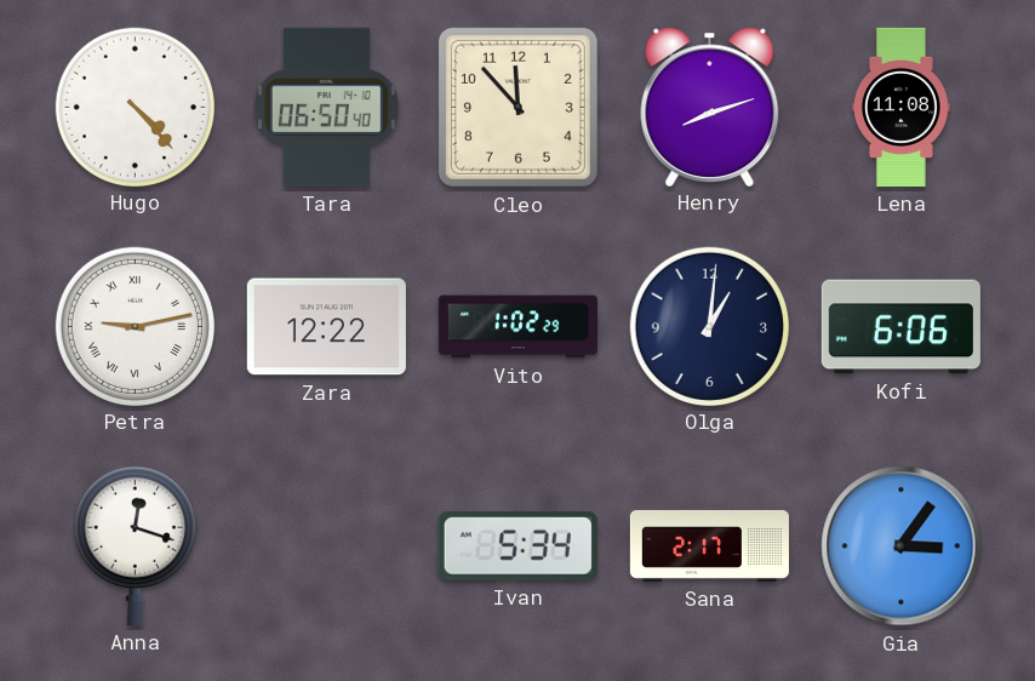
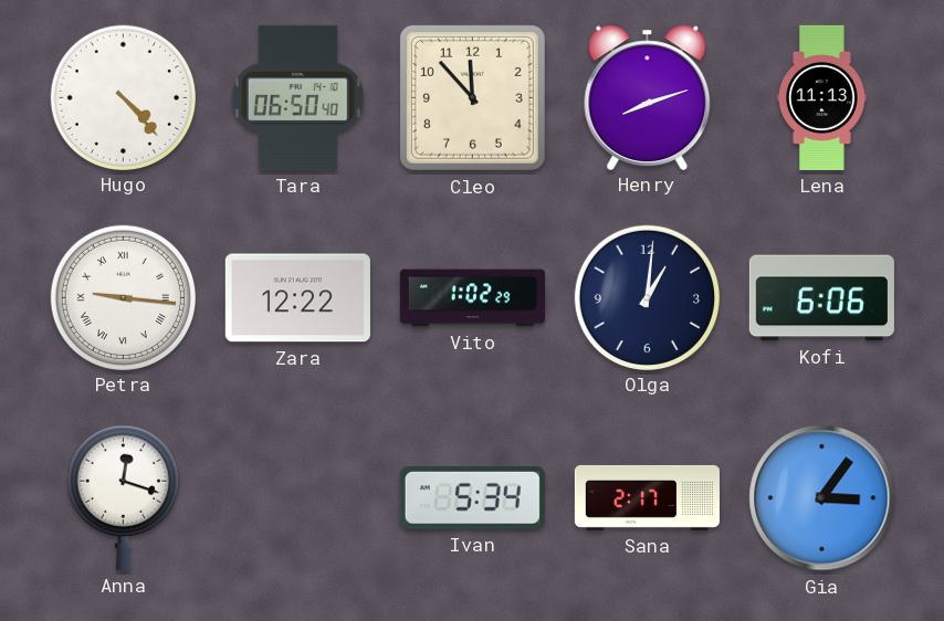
Lena: 11:08 -> 11:13 (822, 97)
Petra: 9:13 -> 9:16 (123, 297)
